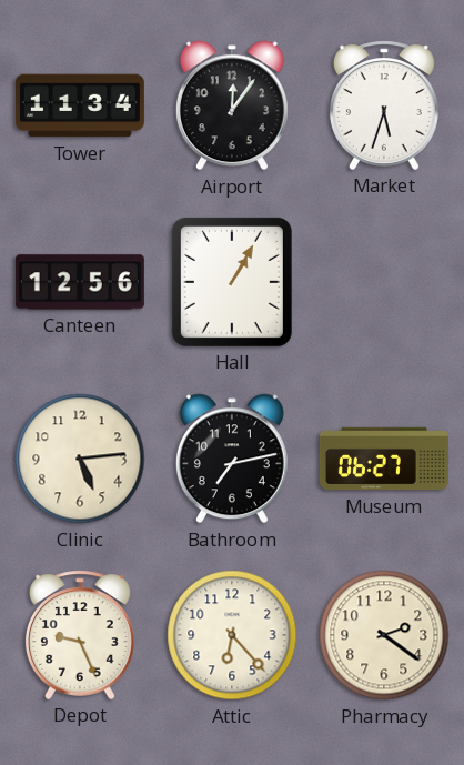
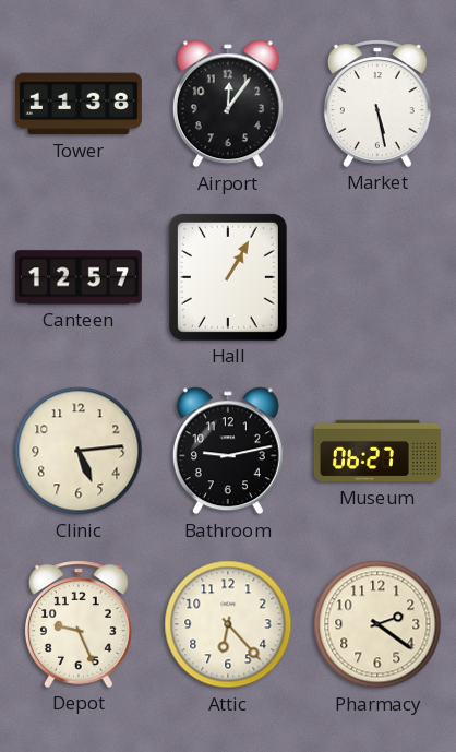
Tower: 11:34 -> 11:38 (79, 104)
Market: 5:33 -> 5:28 (377, 104)
Canteen: 12:56 -> 12:57 (79, 277)
Bathroom: 7:13 -> 9:13 (228, 451)
